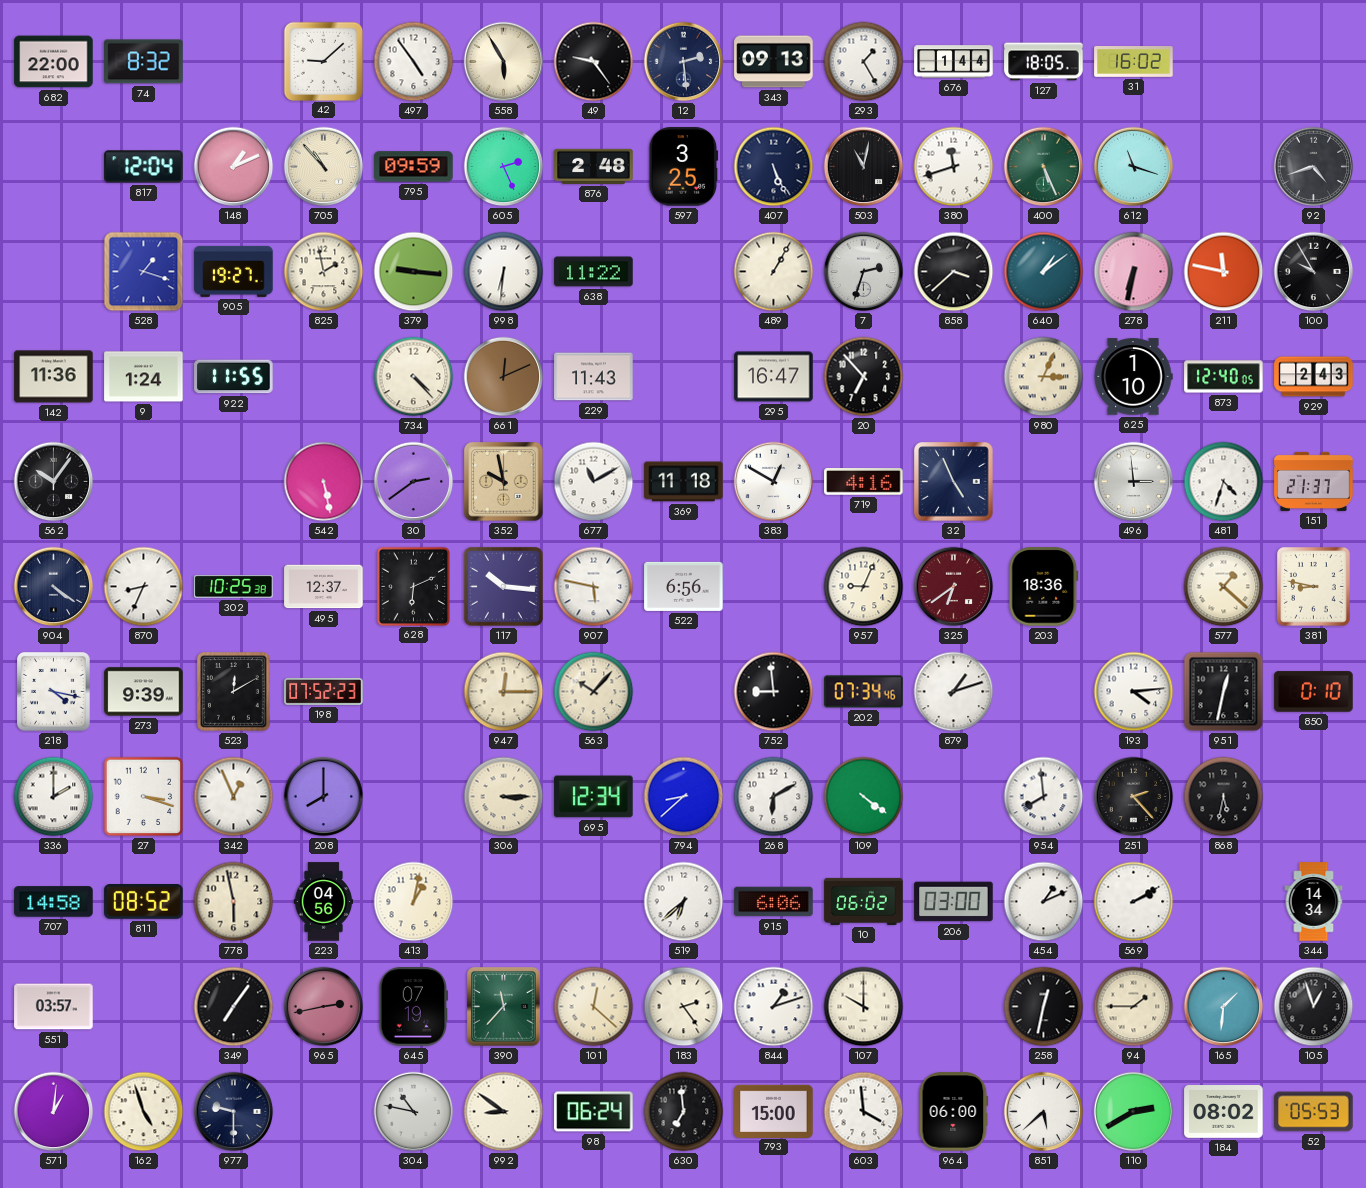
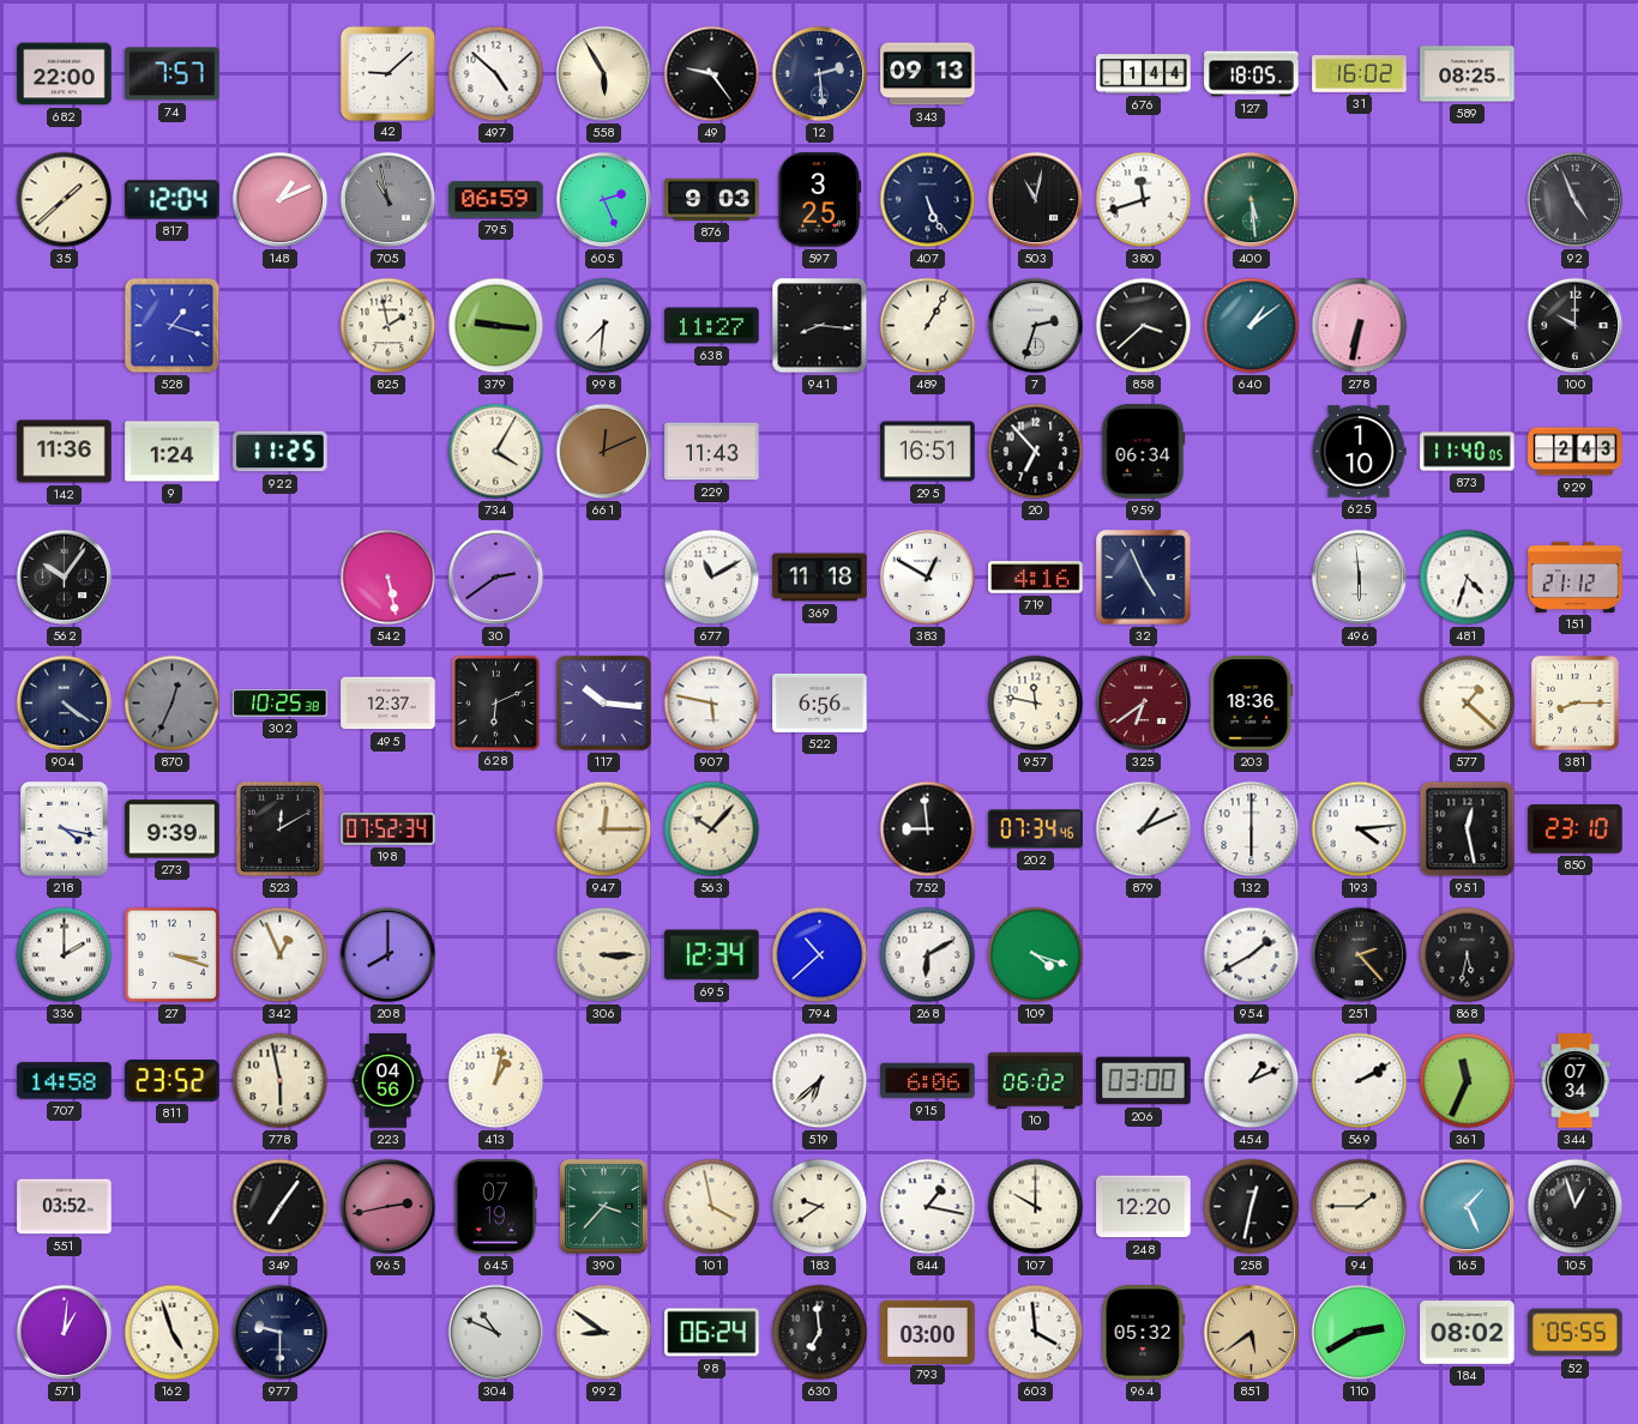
74: 8:32 -> 7:57 (173, 74)
497: 4:54 -> 4:52 (496, 74)
293: 1:25 -> none (864, 62)
589: none -> 08:25 (1468, 74)
35: none -> 1:38 (65, 200)
705: 10:53 -> 10:58 (389, 200)
705 dial: cream -> grey (389, 200)
795: 09:59 -> 06:59 (496, 200)
876: 2:48 -> 9:03 (712, 199)
400: 5:26 -> 5:29 (1252, 200)
612: 11:18 -> none (1134, 167)
92: 4:42 -> 4:56 (1576, 200)
905: 19:27 -> none (234, 271)
998: 6:31 -> 7:31 (604, 326)
638: 11:22 -> 11:27 (712, 326)
941: none -> 8:16 (820, 326)
211: 11:47 -> none (1224, 272)
100: 9:55 -> 10:00 (1576, 326)
922: 11:55 -> 11:25 (281, 452)
734: 4:23 -> 4:05 (496, 452)
295: 16:47 -> 16:51 (928, 452)
959: none -> 06:34 (1143, 452)
980: 3:04 -> none (1044, 377)
873: 12:40 -> 11:40 (1468, 452)
352: 9:58 -> none (504, 482)
496: 2:59 -> 5:59 (1360, 578)
151: 21:37 -> 21:12 (1576, 577)
870: 8:34 -> 12:34 (173, 704)
870 dial: white -> grey (173, 704)
957: 9:04 -> 11:47 (1036, 704)
381: 8:47 -> 8:15 (1576, 704)
198: 07:52:23 -> 07:52:34 (389, 828)
879: 1:12 -> 1:11 (1144, 829)
132: none -> 6:00 (1252, 829)
951: 12:32 -> 12:28 (1468, 829)
850: 0:10 -> 23:10 (1576, 829)
794: 8:38 -> 10:38 (820, 955)
109: 4:21 -> 4:18 (1036, 955)
954: 7:59 -> 1:40 (1252, 955)
811: 08:52 -> 23:52 (173, 1081)
361: none -> 11:34 (1468, 1081)
344: 14:34 -> 07:34 (1576, 1081)
551: 03:57 -> 03:52 (65, 1207)
390: 11:37 -> 3:37 (604, 1207)
101: 12:22 -> 3:58 (712, 1207)
183: 2:24 -> 9:39 (820, 1207)
844: 1:12 -> 1:17 (928, 1207)
248: none -> 12:20 (1144, 1207)
165: 1:31 -> 1:26 (1468, 1207)
304: 10:47 -> 10:49 (496, 1333)
793: 15:00 -> 03:00 (928, 1332)
964: 06:00 -> 05:32 (1144, 1333)
851: 5:38 -> 5:39 (1252, 1333)
851 dial: white -> champagne (1252, 1333)
52: 05:53 -> 05:55 (1576, 1333)
